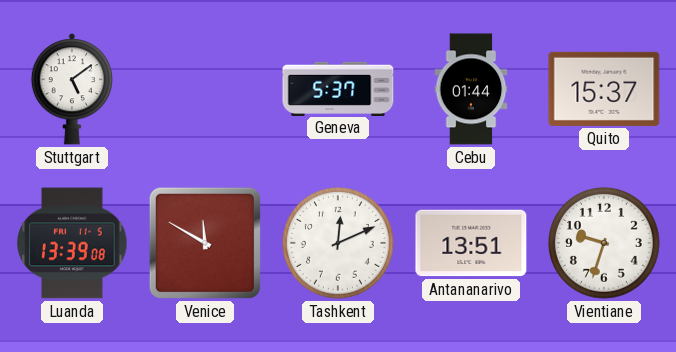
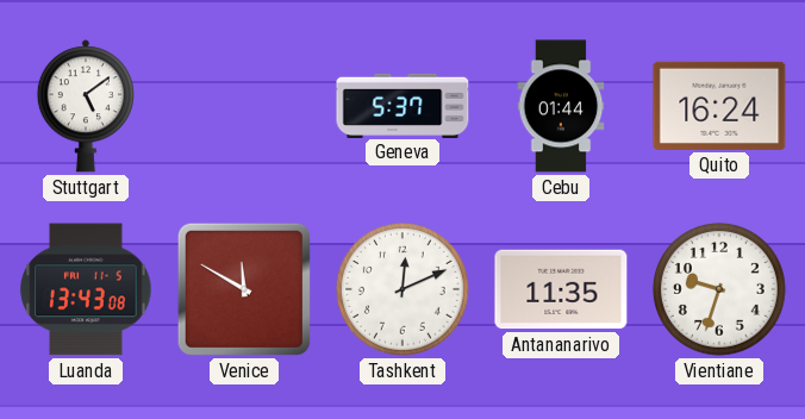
Quito: 15:37 -> 16:24 (719, 106)
Luanda: 13:39 -> 13:43 (86, 289)
Antananarivo: 13:51 -> 11:35 (561, 289)
